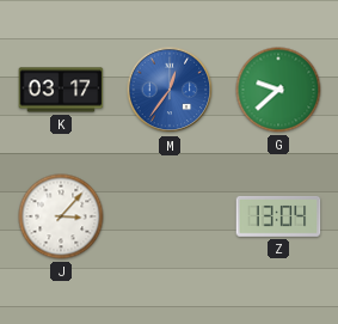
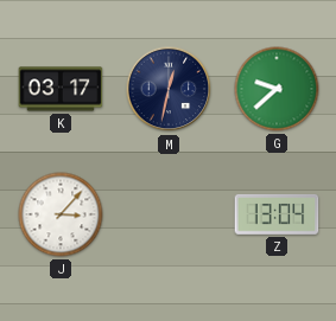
M: 12:36 -> 12:32 (169, 89)
M dial: blue -> navy (169, 89)
